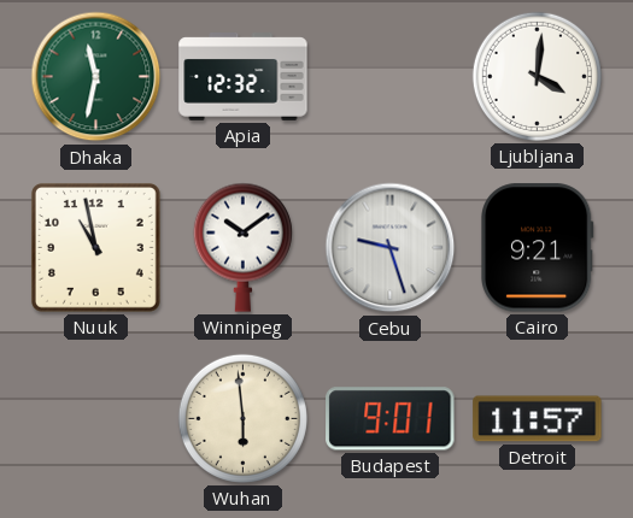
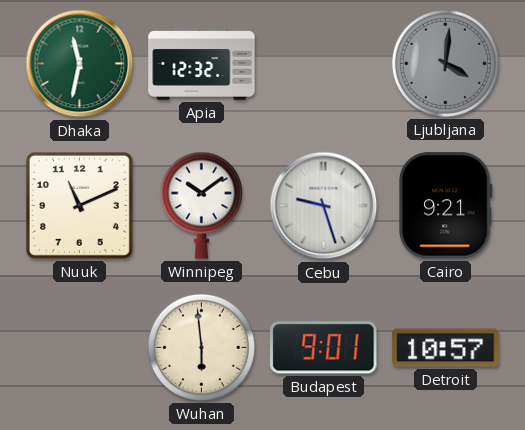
Ljubljana dial: white -> grey (445, 63)
Nuuk: 10:58 -> 11:11 (79, 205)
Detroit: 11:57 -> 10:57 (446, 348)
